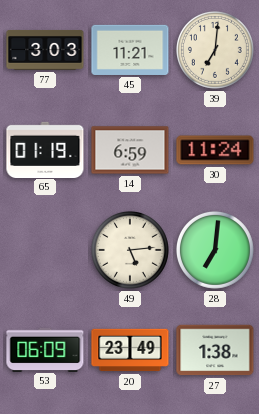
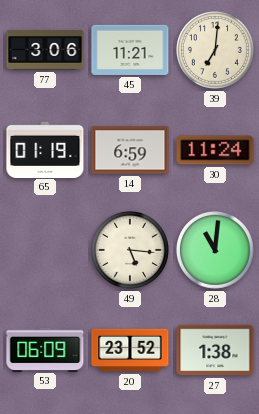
77: 3:03 -> 3:06 (45, 50)
49: 5:14 -> 5:16 (130, 250)
28: 7:01 -> 11:01 (215, 250)
20: 23:49 -> 23:52 (130, 350)
